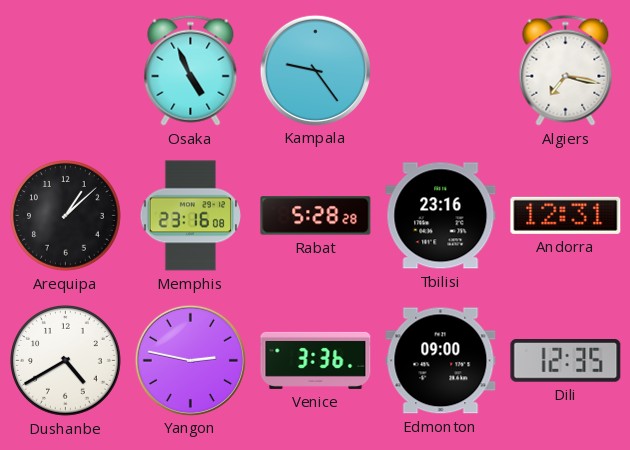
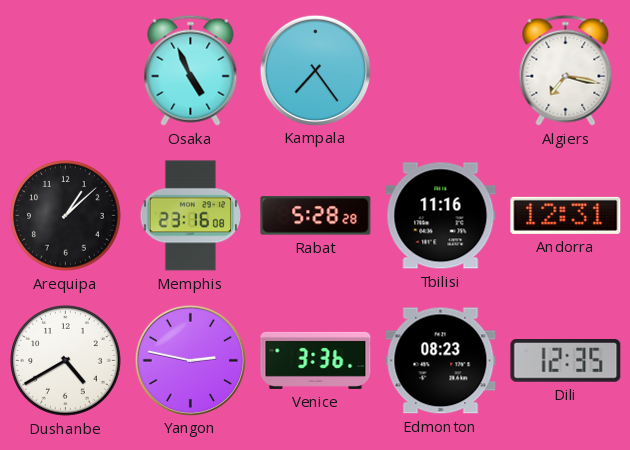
Kampala: 9:24 -> 7:24 (315, 70)
Tbilisi: 23:16 -> 11:16 (441, 216)
Edmonton: 09:00 -> 08:23 (441, 361)
